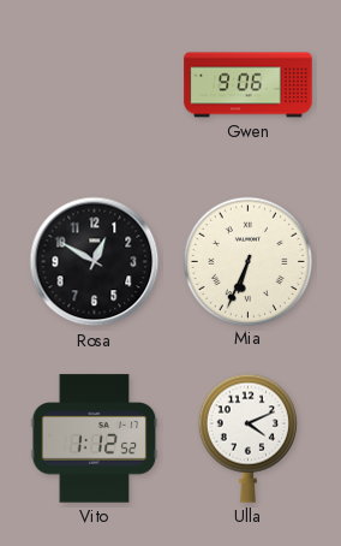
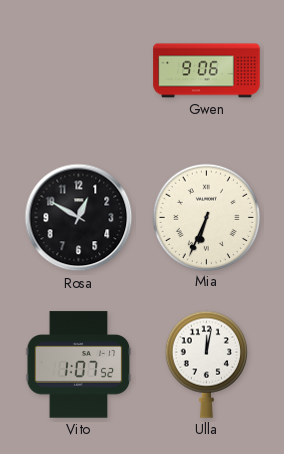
Vito: 1:12 -> 1:07 (79, 365)
Ulla: 4:11 -> 12:02 (206, 364)
